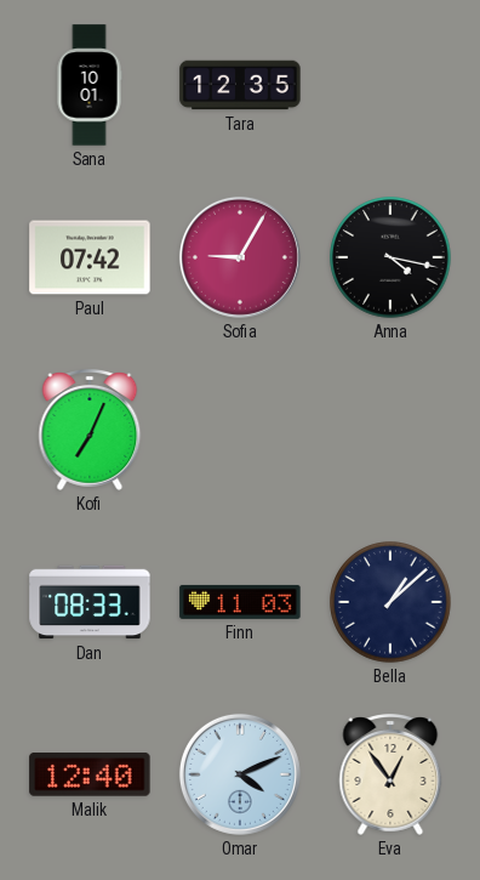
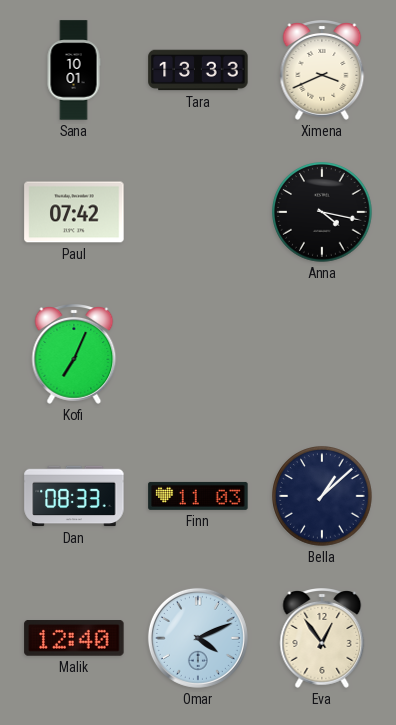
Tara: 12:35 -> 13:33 (198, 70)
Ximena: none -> 3:41 (322, 71)
Sofia: 9:05 -> none (240, 257)
